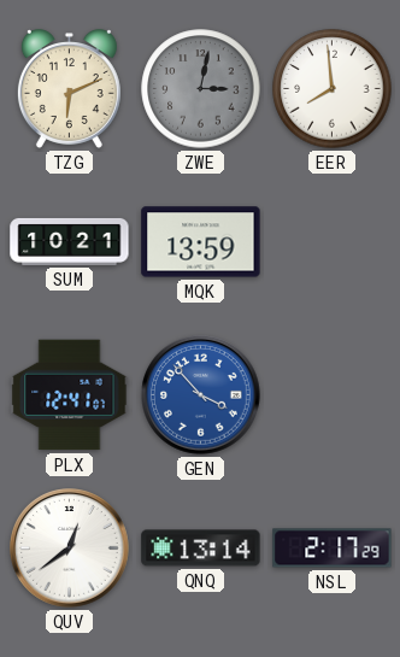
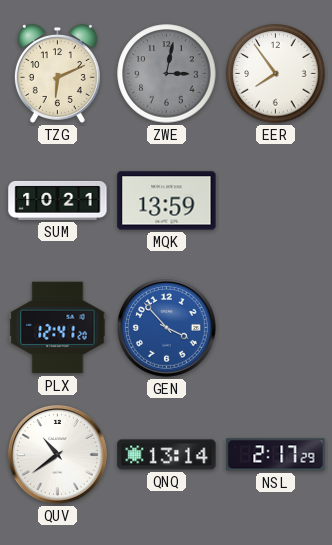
EER: 7:59 -> 7:54 (276, 74)
PLX: 12:41:07 -> 12:41:20 (58, 328)
QUV: 12:39 -> 10:39 (58, 455)
